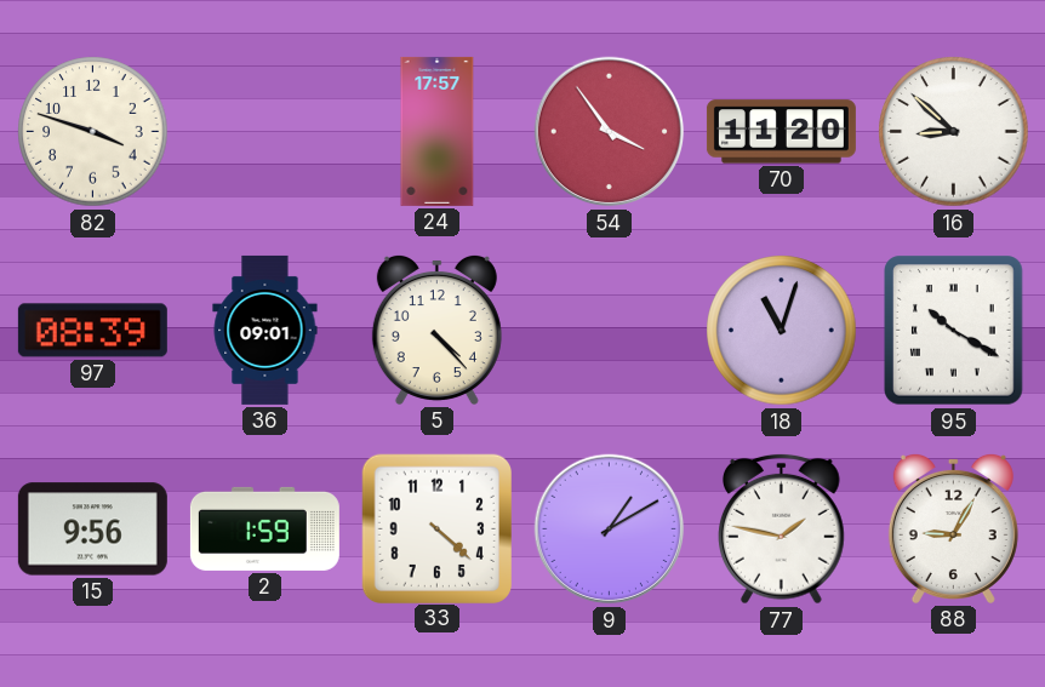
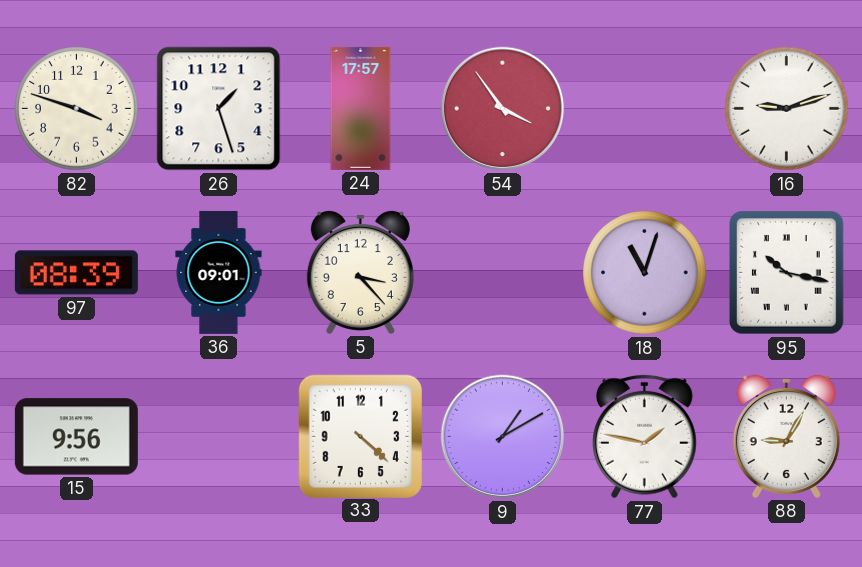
26: none -> 1:27 (219, 109)
70: 11:20 -> none (781, 132)
16: 8:52 -> 9:12 (787, 109)
5: 4:23 -> 3:23 (360, 272)
95: 10:20 -> 10:17 (787, 273)
2: 1:59 -> none (264, 528)
